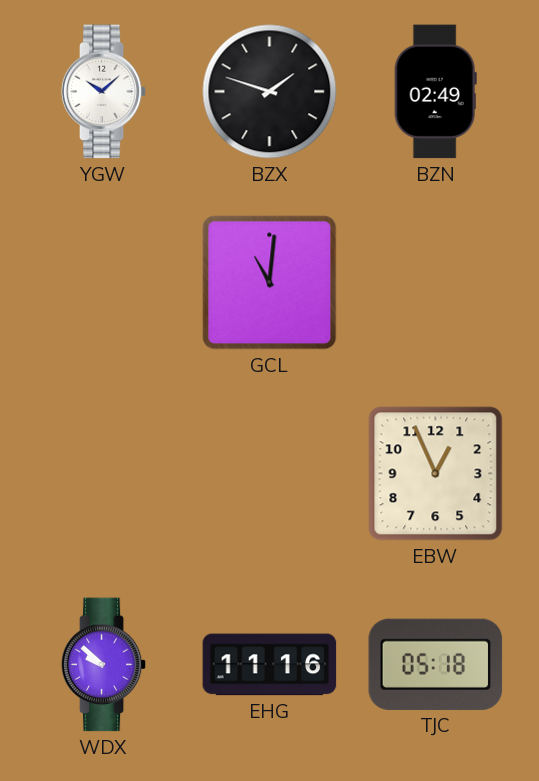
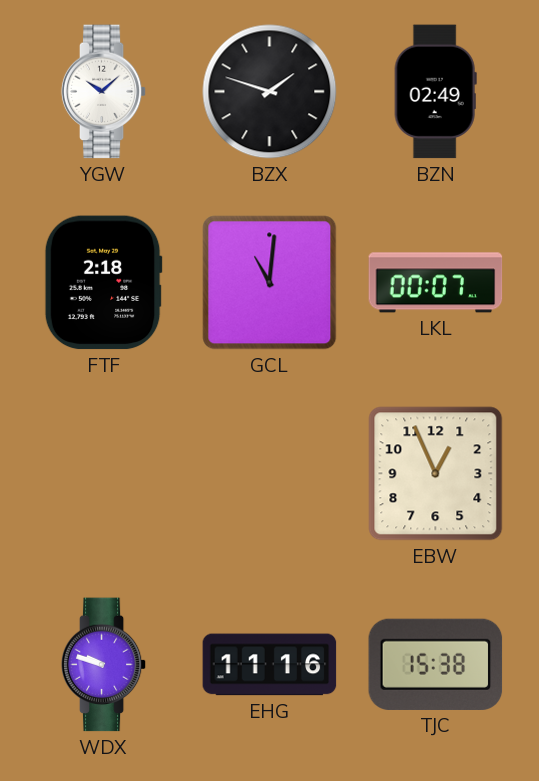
FTF: none -> 2:18 (103, 283)
LKL: none -> 00:07 (436, 283)
WDX: 9:52 -> 9:48 (104, 665)
TJC: 05:18 -> 15:38 (436, 664)
